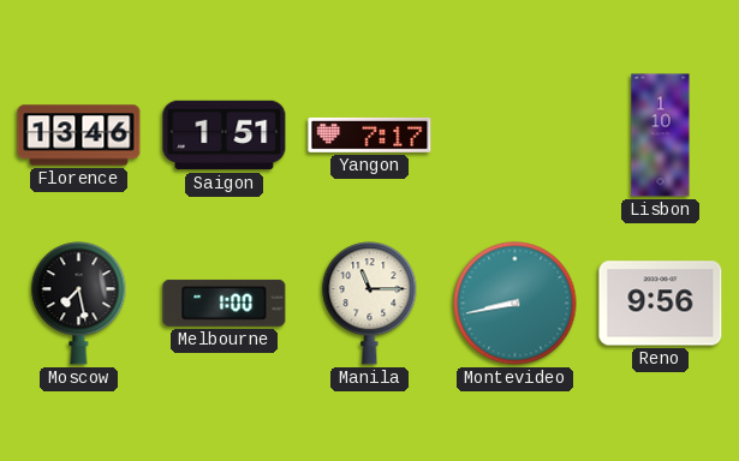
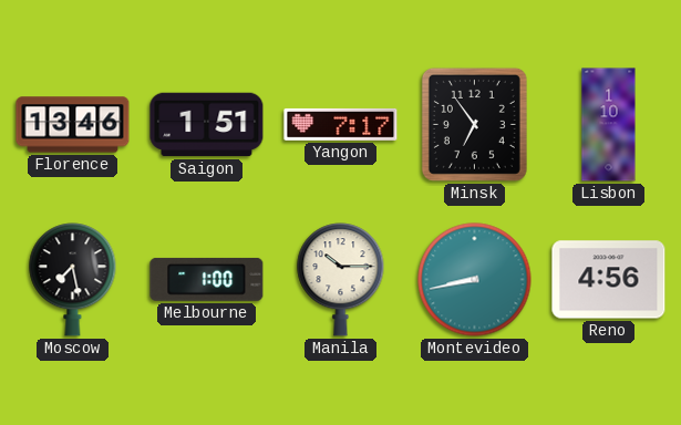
Minsk: none -> 6:54 (474, 124)
Manila: 11:15 -> 10:15 (341, 280)
Reno: 9:56 -> 4:56 (609, 280)
